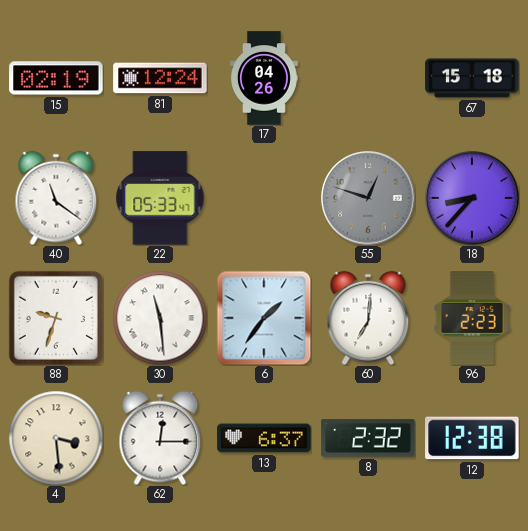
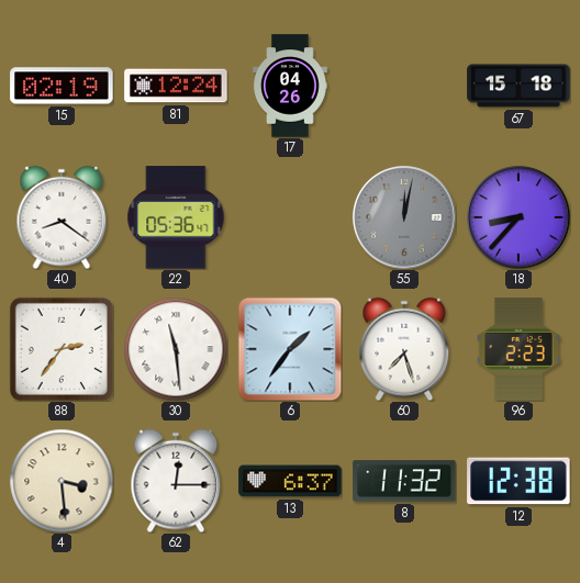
40: 11:21 -> 8:21 (62, 217)
22: 05:33 -> 05:36 (176, 217)
55: 12:48 -> 12:02 (404, 217)
88: 9:33 -> 2:36 (62, 349)
60: 7:01 -> 7:27 (404, 349)
8: 2:32 -> 11:32 (404, 481)
